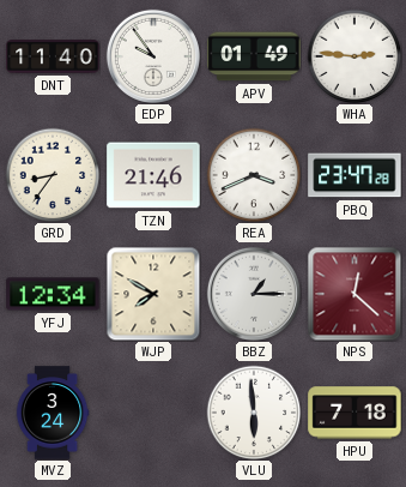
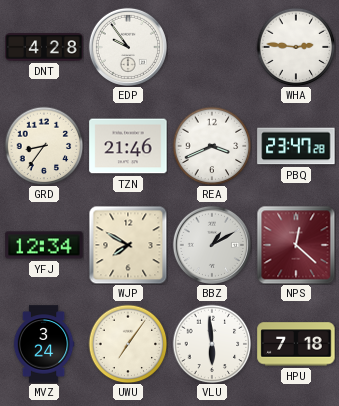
DNT: 11:40 -> 4:28 (44, 47)
APV: 01:49 -> none (254, 56)
BBZ: 1:15 -> 1:10 (212, 245)
UWU: none -> 7:06 (128, 344)
